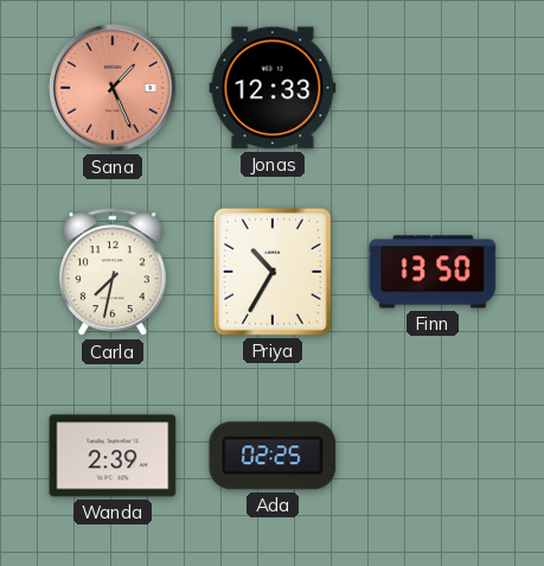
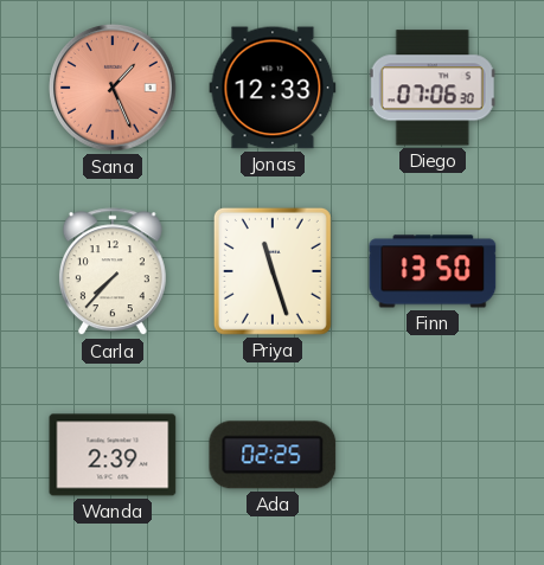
Diego: none -> 07:06 (433, 88)
Carla: 7:32 -> 7:37 (113, 272)
Priya: 10:35 -> 11:27 (273, 271)
